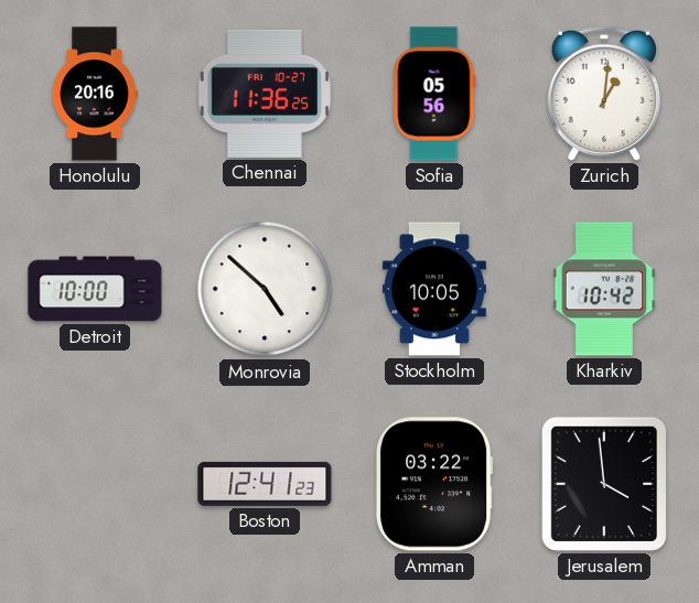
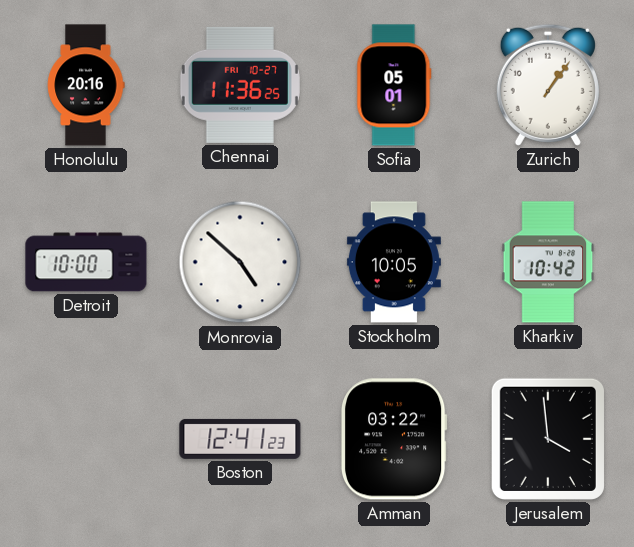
Sofia: 05:56 -> 05:01 (394, 85)
Zurich: 1:01 -> 1:06 (548, 85)
